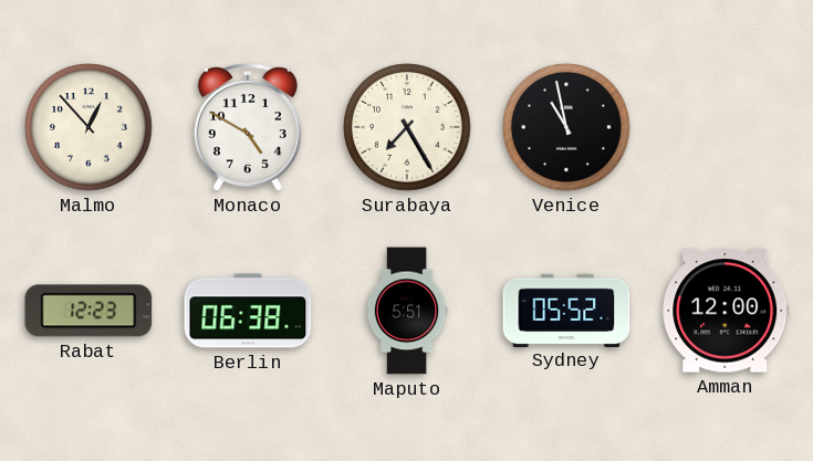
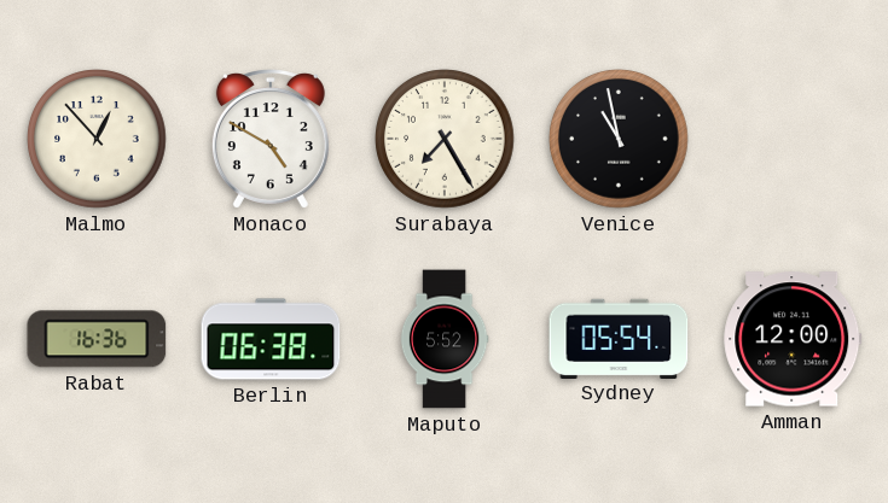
Rabat: 12:23 -> 16:36 (97, 339)
Maputo: 5:51 -> 5:52 (445, 339)
Sydney: 05:52 -> 05:54 (619, 338)
